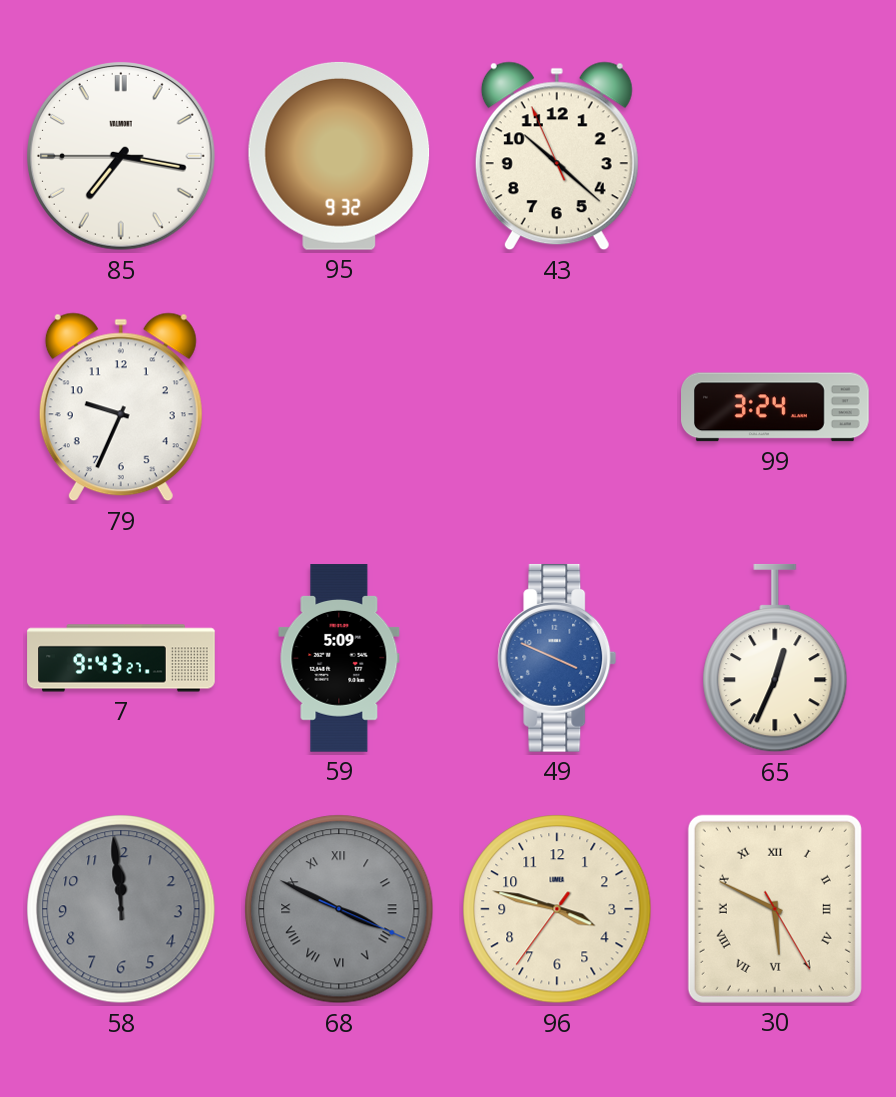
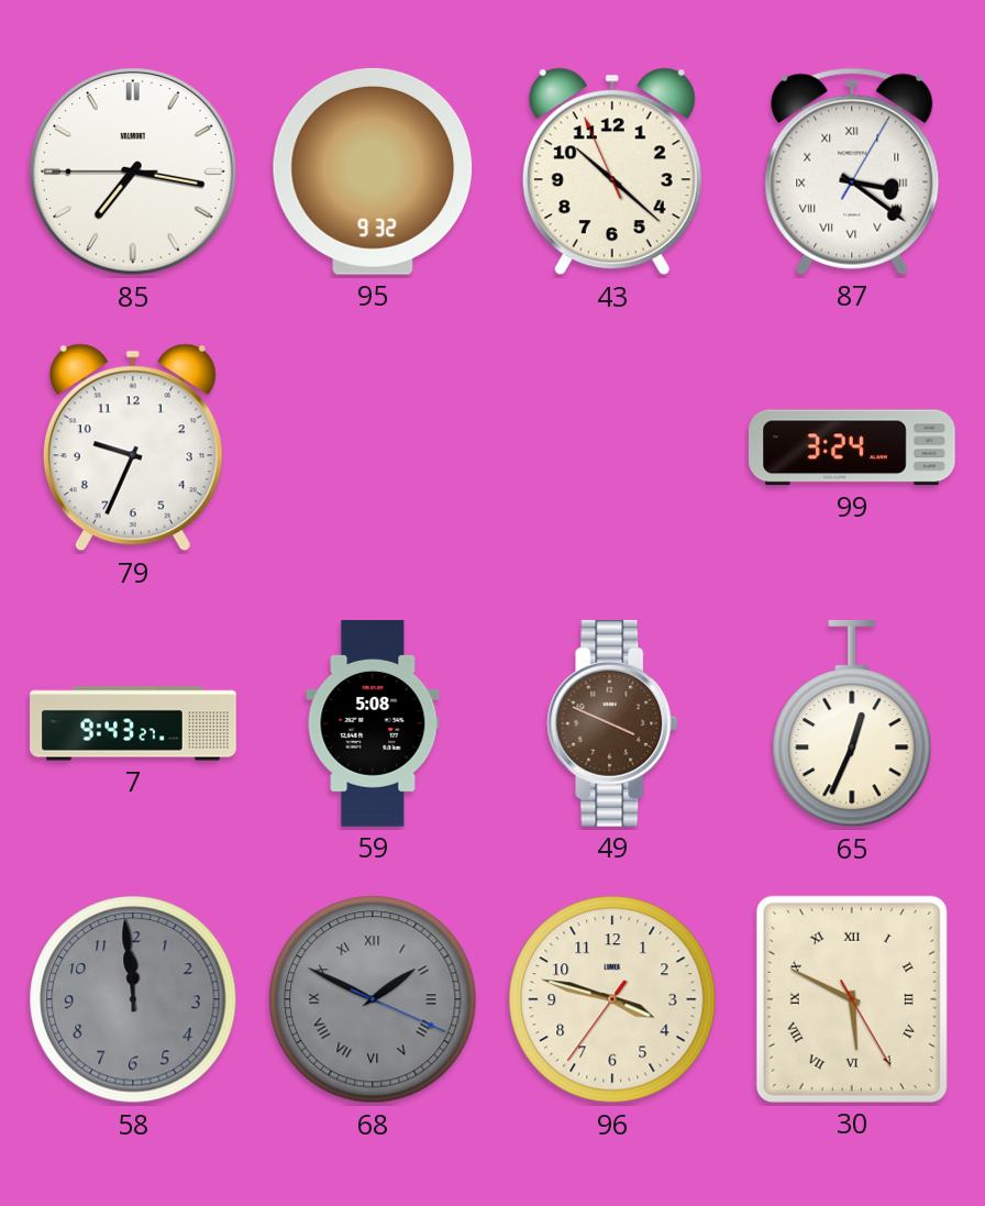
87: none -> 3:21 (852, 172)
59: 5:09 -> 5:08 (373, 723)
49 dial: blue -> brown (612, 723)
68: 3:49 -> 1:49 (373, 999)
